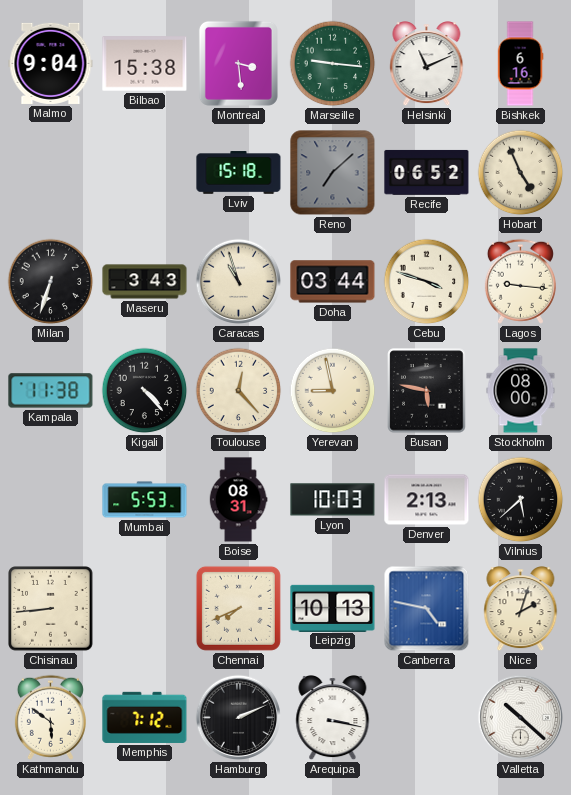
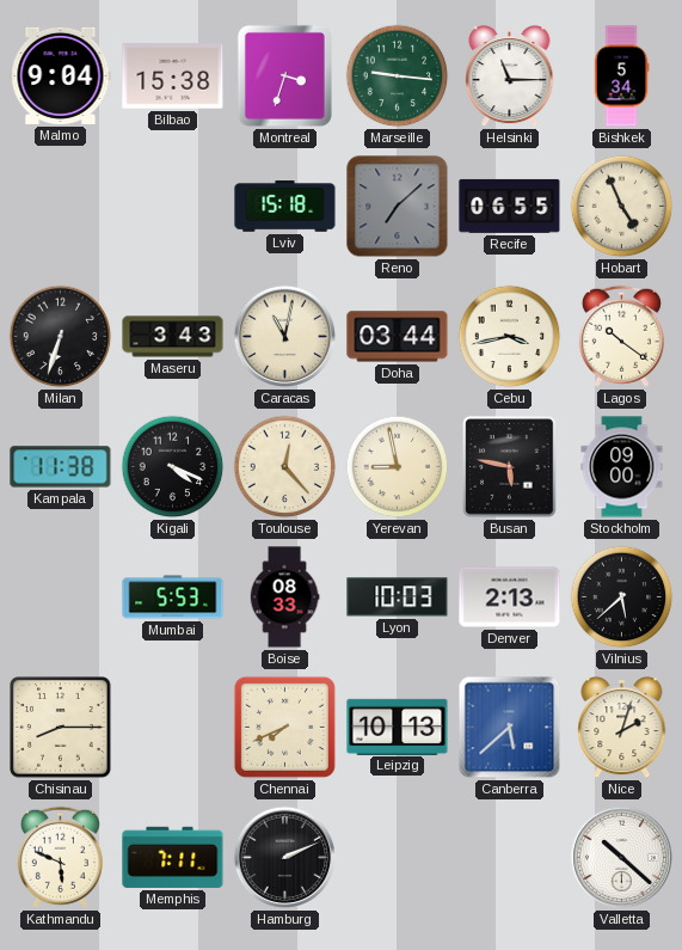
Montreal: 3:29 -> 3:33 (284, 75)
Helsinki: 11:11 -> 11:15 (510, 76)
Bishkek: 6:16 -> 5:34 (621, 76)
Recife: 06:52 -> 06:55 (510, 206)
Caracas: 10:57 -> 11:02 (285, 337)
Cebu: 3:48 -> 3:43 (510, 337)
Lagos: 9:16 -> 10:21 (621, 336)
Kigali: 4:23 -> 4:19 (173, 467)
Stockholm: 08:00 -> 09:00 (622, 467)
Boise: 08:31 -> 08:33 (284, 597)
Chisinau: 8:44 -> 8:15 (61, 728)
Canberra: 4:47 -> 5:38 (510, 728)
Kathmandu: 5:51 -> 5:49 (60, 857)
Memphis: 7:12 -> 7:11 (173, 857)
Arequipa: 3:17 -> none (333, 718)
